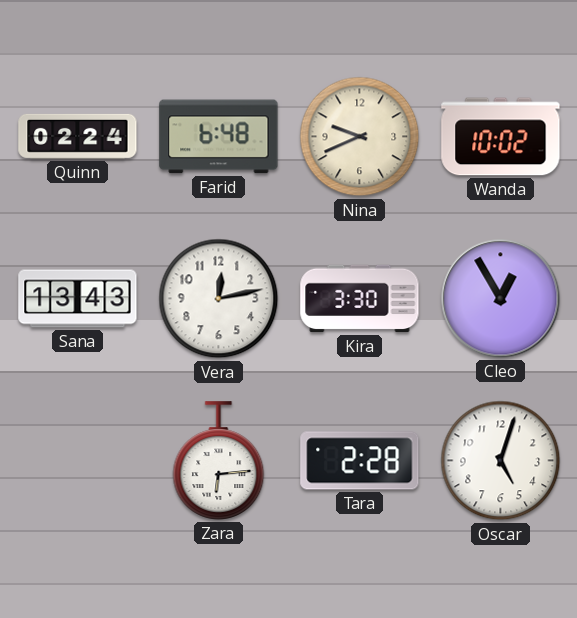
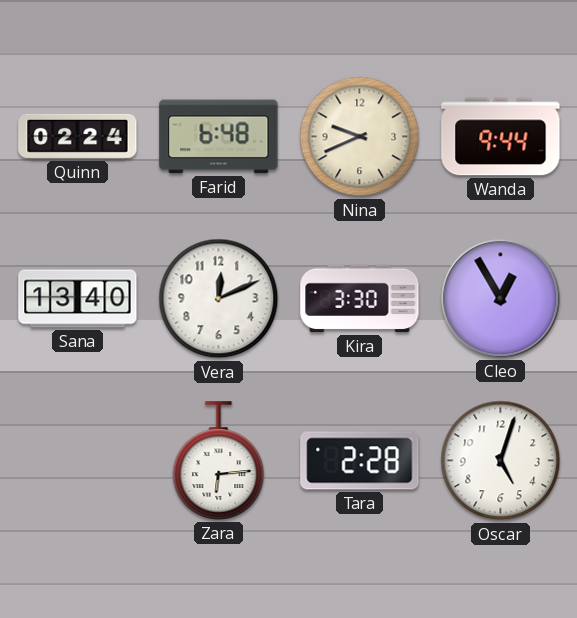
Wanda: 10:02 -> 9:44 (501, 137)
Sana: 13:43 -> 13:40 (78, 299)
Vera: 12:13 -> 12:11 (219, 299)
